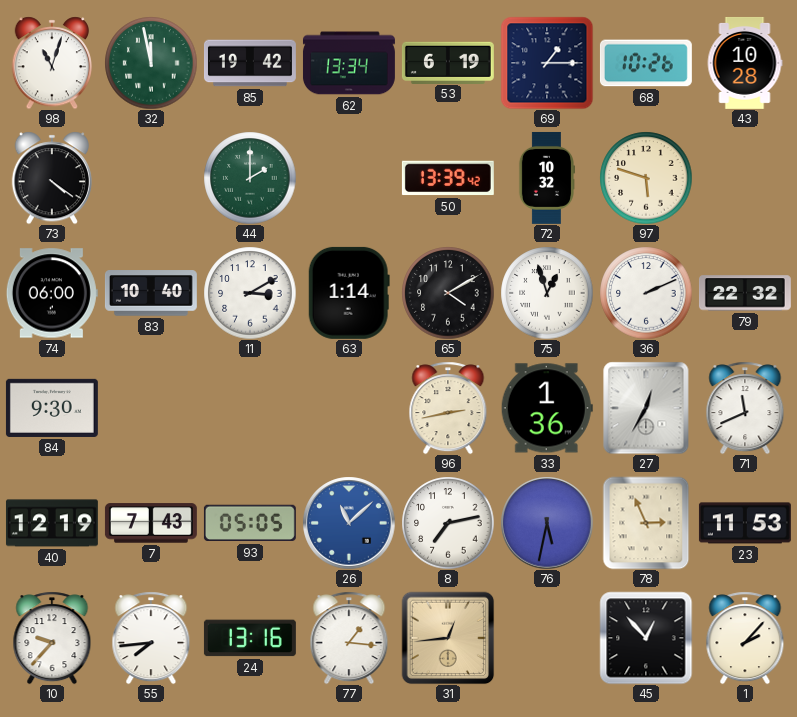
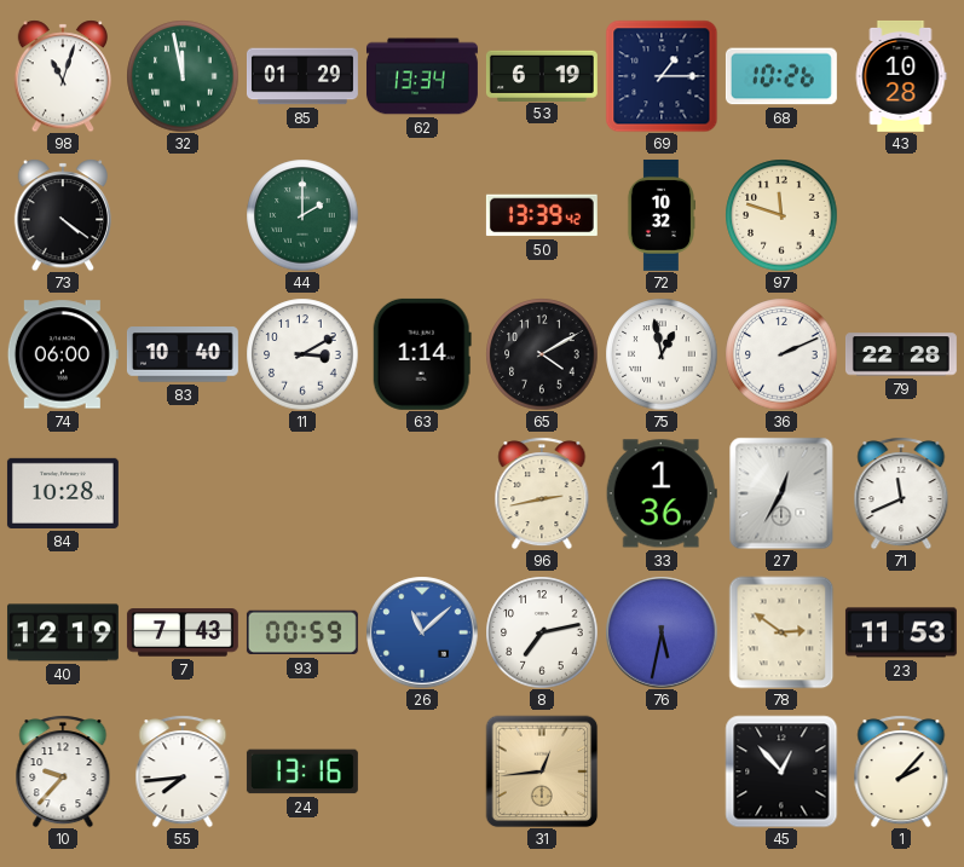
85: 19:42 -> 01:29 (302, 76)
97: 5:48 -> 11:48 (781, 215)
75: 12:57 -> 12:58 (662, 354)
79: 22:32 -> 22:28 (901, 354)
84: 9:30 -> 10:28 (63, 493)
93: 05:05 -> 00:59 (302, 632)
78: 2:56 -> 2:51 (781, 632)
77: 1:16 -> none (349, 638)
